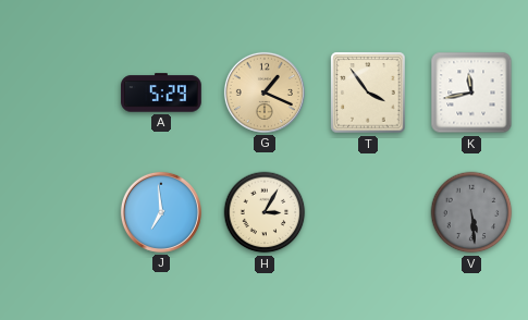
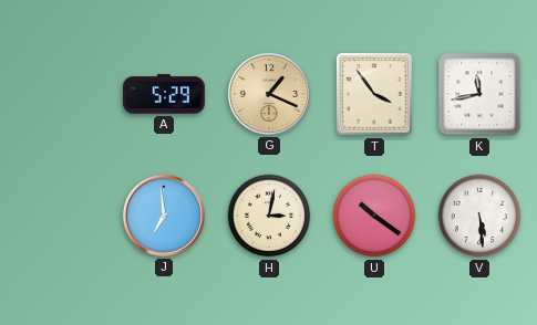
H: 3:05 -> 3:02 (269, 216)
U: none -> 10:21 (374, 216)
V dial: grey -> white (479, 216)
